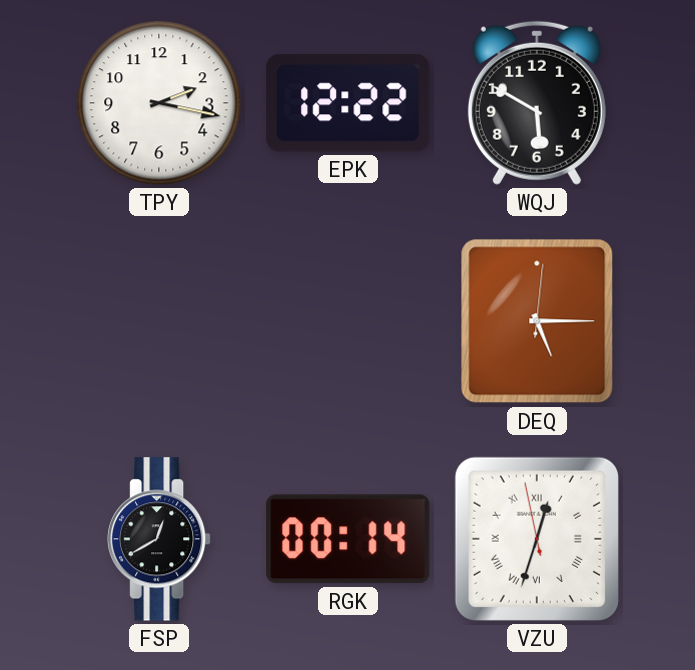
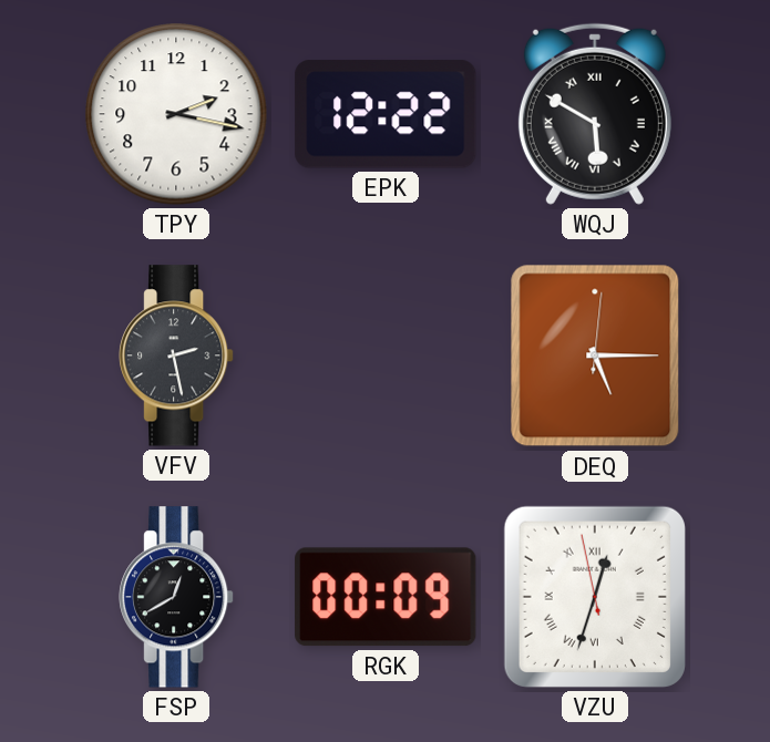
WQJ numerals: Arabic -> Roman (595, 114)
VFV: none -> 2:28 (177, 355)
RGK: 00:14 -> 00:09 (386, 597)
